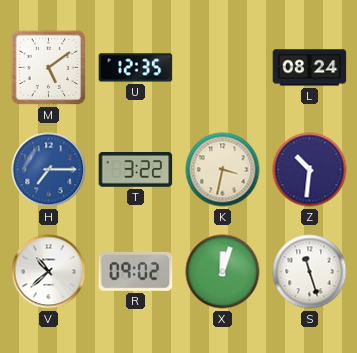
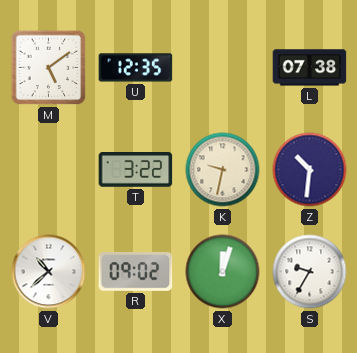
L: 08:24 -> 07:38 (310, 68)
H: 7:15 -> none (49, 170)
K: 3:32 -> 9:32 (223, 170)
S: 11:27 -> 9:35 (310, 272)
